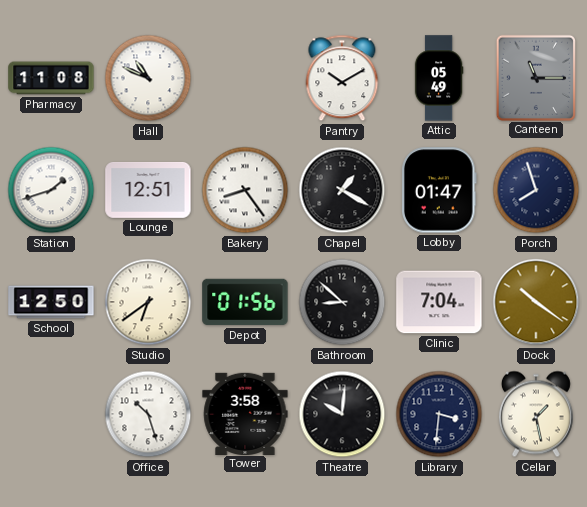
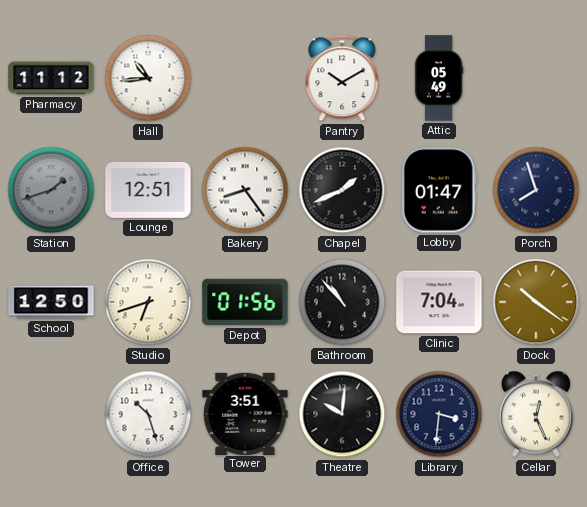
Pharmacy: 11:08 -> 11:12 (51, 78)
Hall: 10:49 -> 10:44 (148, 78)
Canteen: 11:15 -> none (535, 77)
Station dial: white -> grey (51, 190)
Chapel: 1:20 -> 1:41 (342, 190)
Studio: 6:39 -> 6:42 (148, 302)
Bathroom: 8:52 -> 10:53 (342, 302)
Tower: 3:58 -> 3:51 (245, 413)
Cellar: 1:28 -> 12:26 (536, 414)
